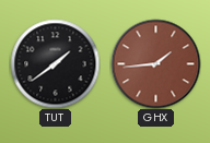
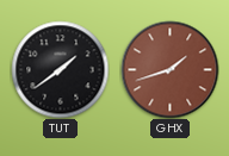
GHX: 1:44 -> 1:42 (169, 69)
